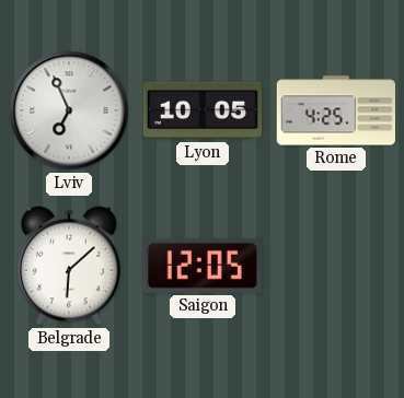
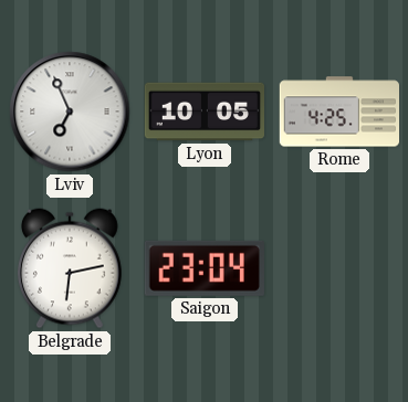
Belgrade: 6:08 -> 6:13 (70, 268)
Saigon: 12:05 -> 23:04 (205, 268)
